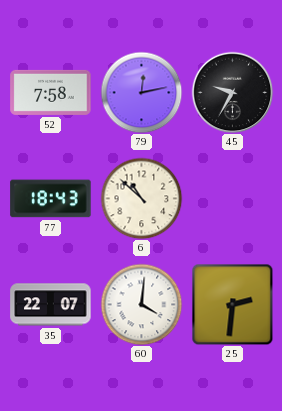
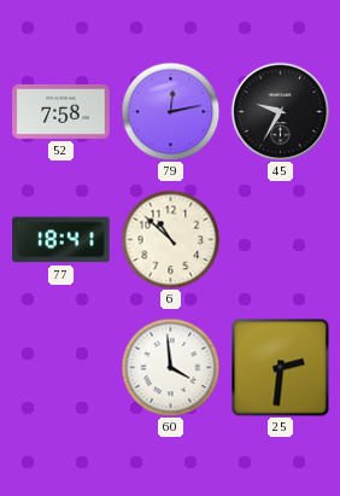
77: 18:43 -> 18:41 (61, 240)
35: 22:07 -> none (51, 305)
60: 4:01 -> 3:59 (170, 367)
